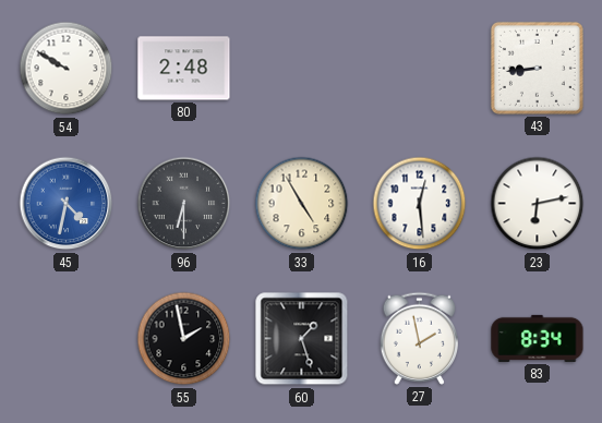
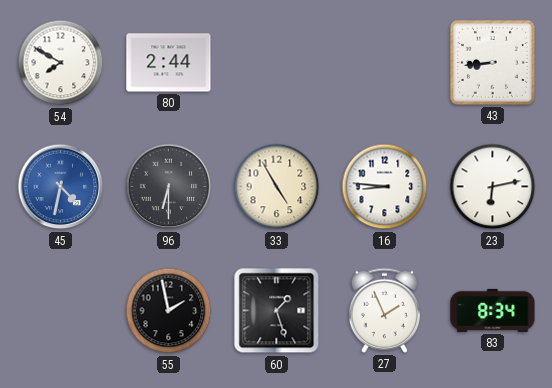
54: 9:50 -> 7:50 (61, 63)
80: 2:48 -> 2:44 (169, 63)
16: 12:29 -> 8:46 (385, 187)
27: 1:58 -> 1:56 (384, 310)
